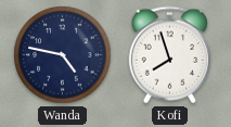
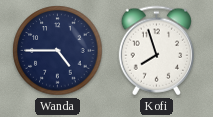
Wanda: 4:47 -> 4:45 (58, 51)
